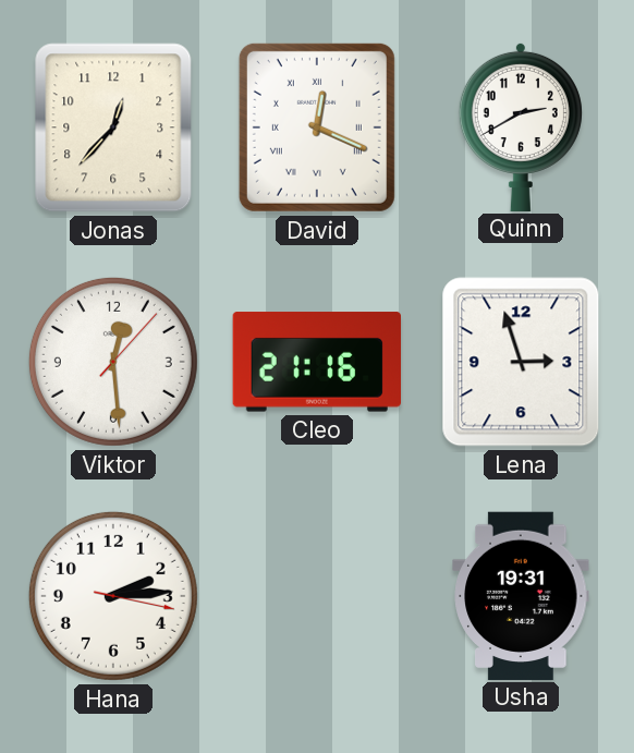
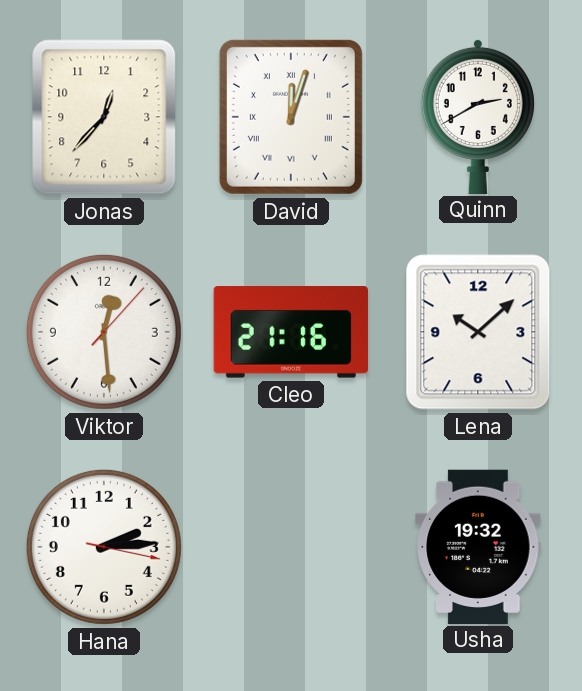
David: 12:19 -> 12:03 (291, 117)
Lena: 2:57 -> 10:08 (478, 332)
Usha: 19:31 -> 19:32 (478, 546)
